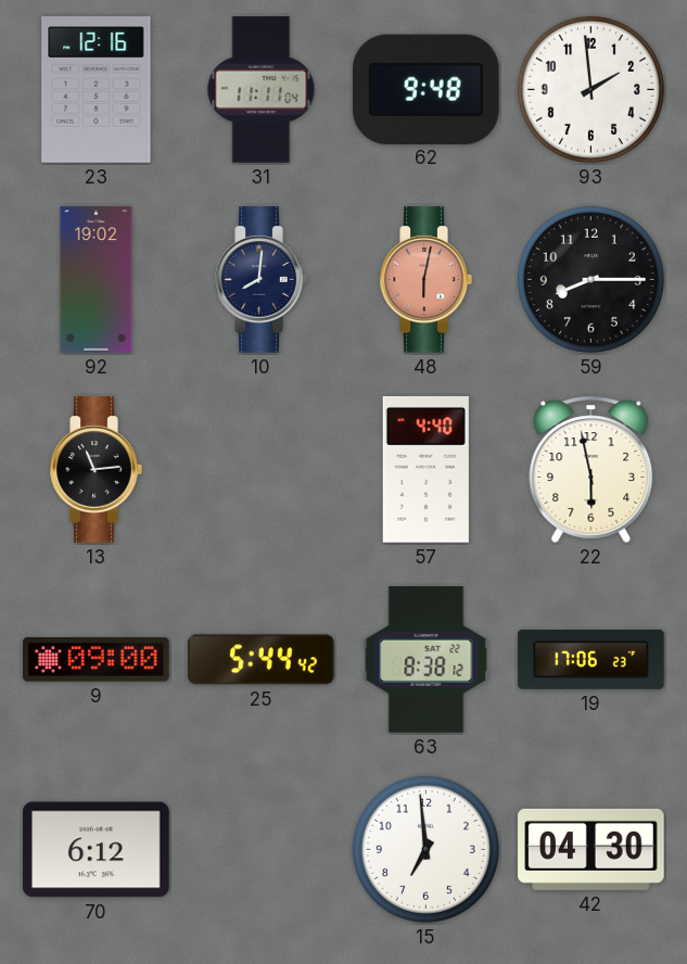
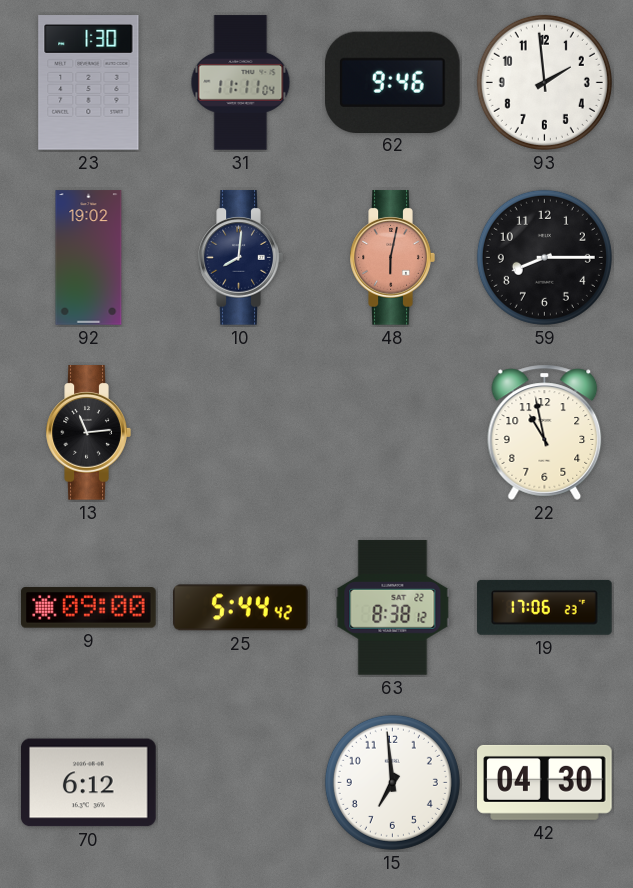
23: 12:16 -> 1:30 (89, 83)
62: 9:48 -> 9:46 (392, 82)
57: 4:40 -> none (425, 469)
22: 5:58 -> 10:58 (545, 432)
